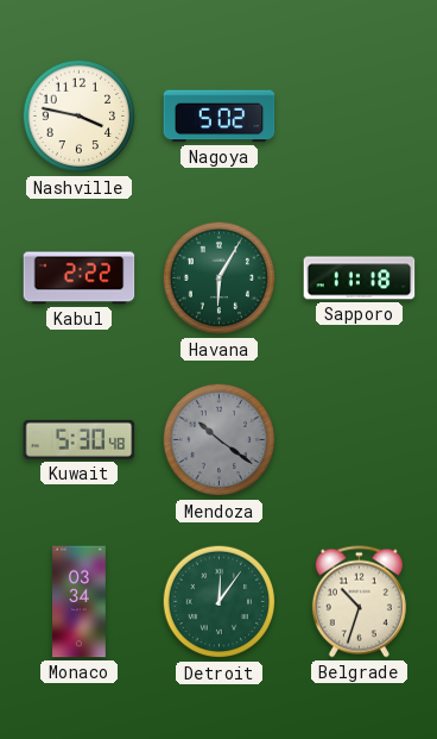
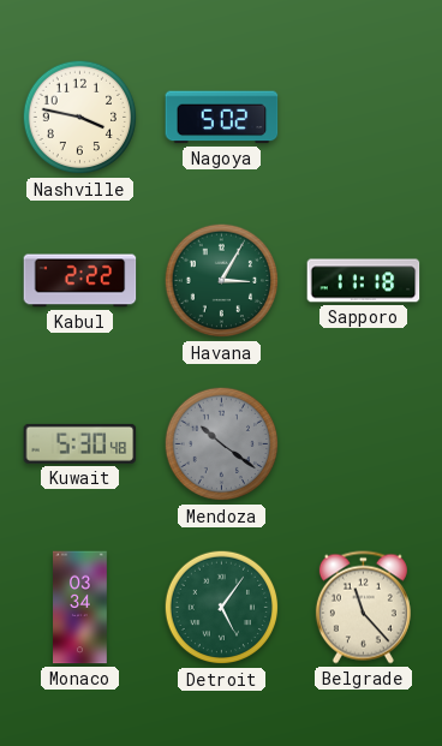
Havana: 6:05 -> 3:05 (222, 281)
Detroit: 12:06 -> 5:06 (222, 608)
Belgrade: 10:33 -> 11:23 (363, 608)
